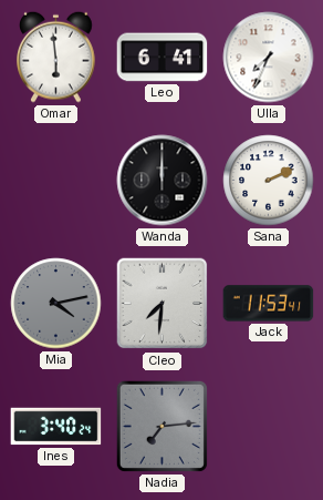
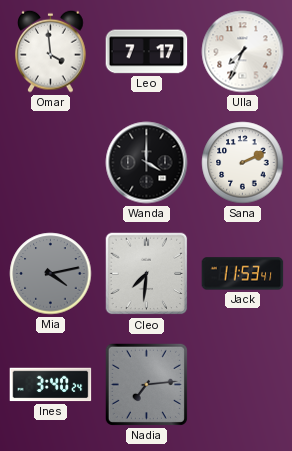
Omar: 5:59 -> 3:59 (51, 51)
Leo: 6:41 -> 7:17 (147, 52)
Wanda: 12:00 -> 4:00 (147, 163)
